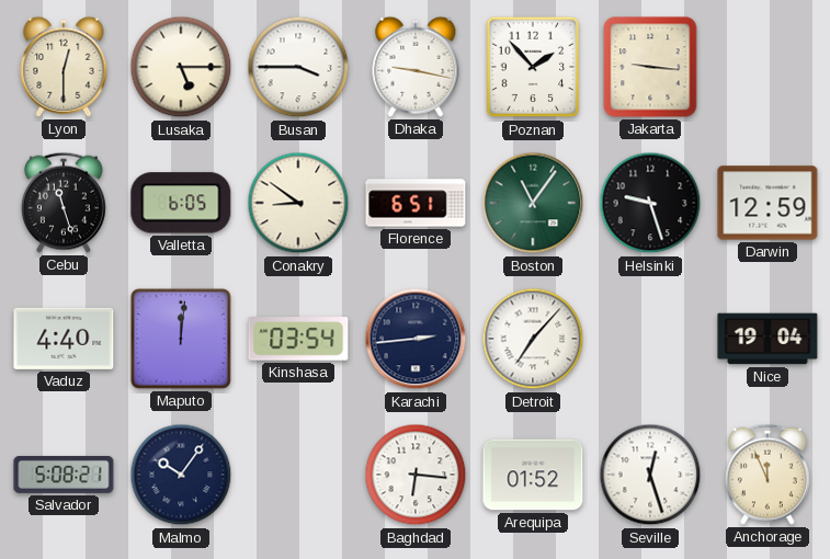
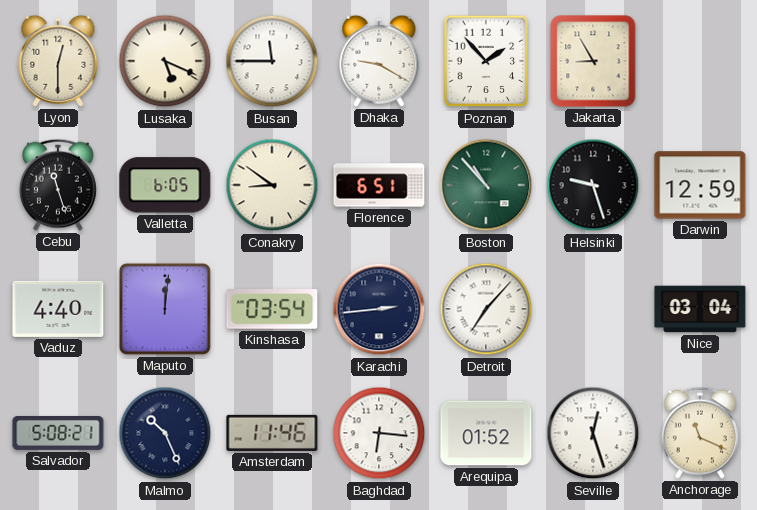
Lusaka: 5:15 -> 5:19 (165, 61)
Busan: 3:45 -> 11:45 (272, 61)
Dhaka: 9:17 -> 9:20 (379, 61)
Jakarta: 9:16 -> 8:55 (593, 61)
Boston: 11:06 -> 10:53 (486, 185)
Nice: 19:04 -> 03:04 (700, 309)
Malmo: 10:06 -> 10:26 (165, 433)
Amsterdam: none -> 11:46 (272, 433)
Anchorage: 11:56 -> 11:19 (700, 433)
